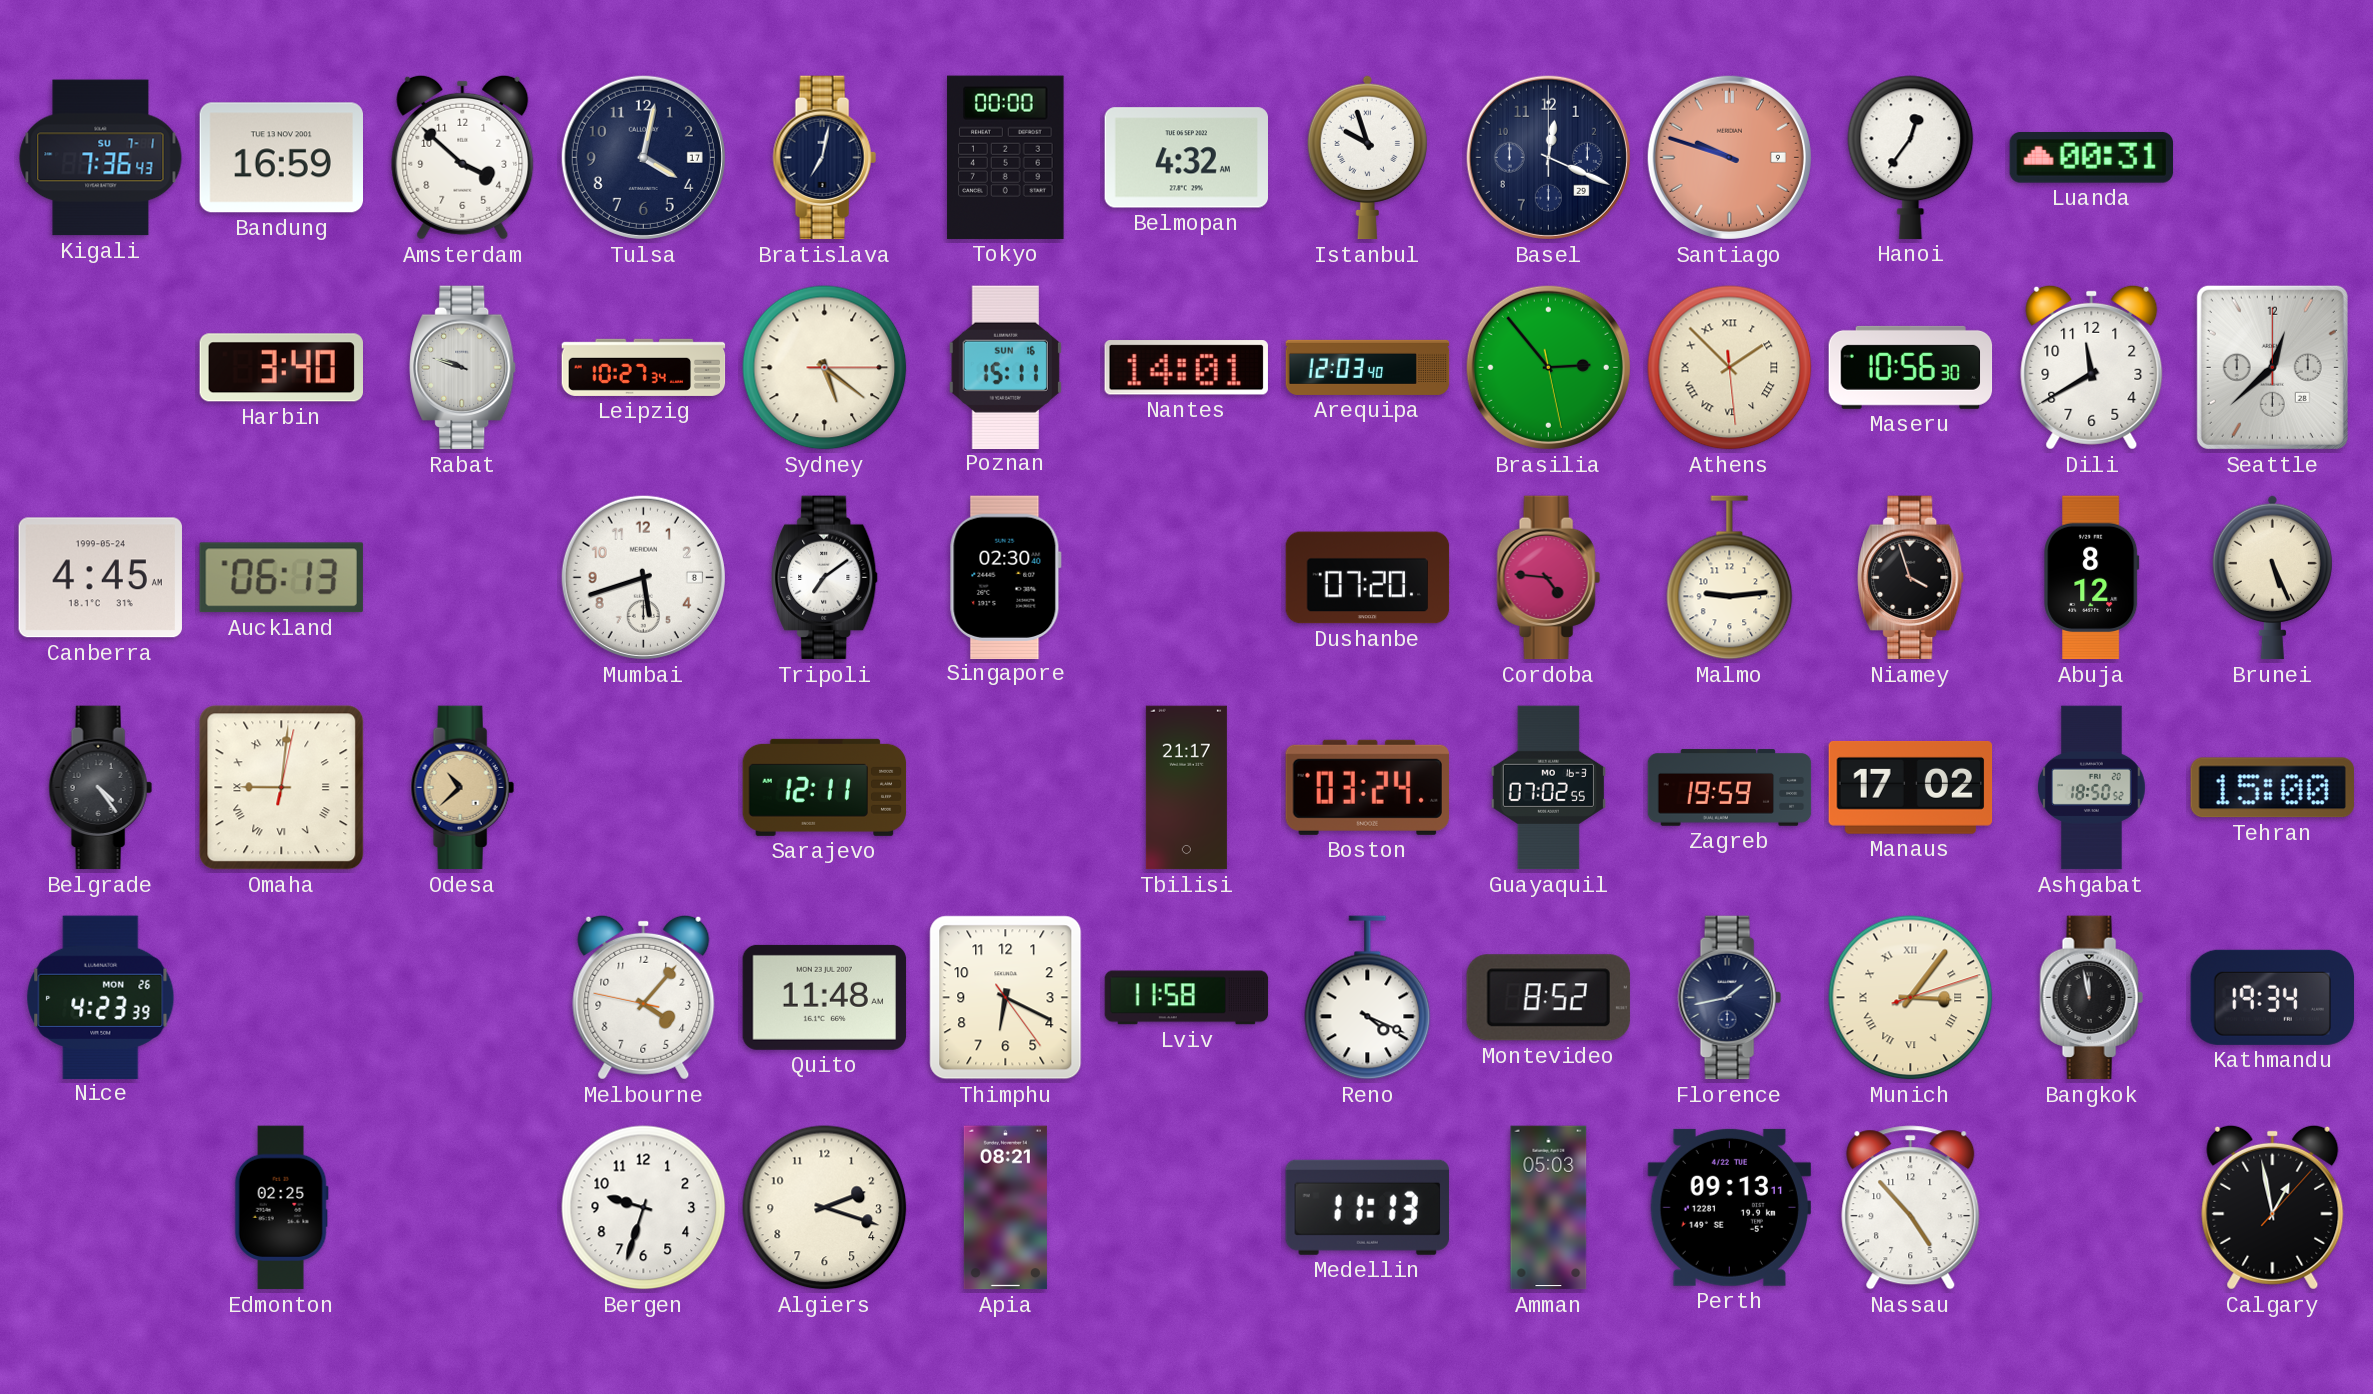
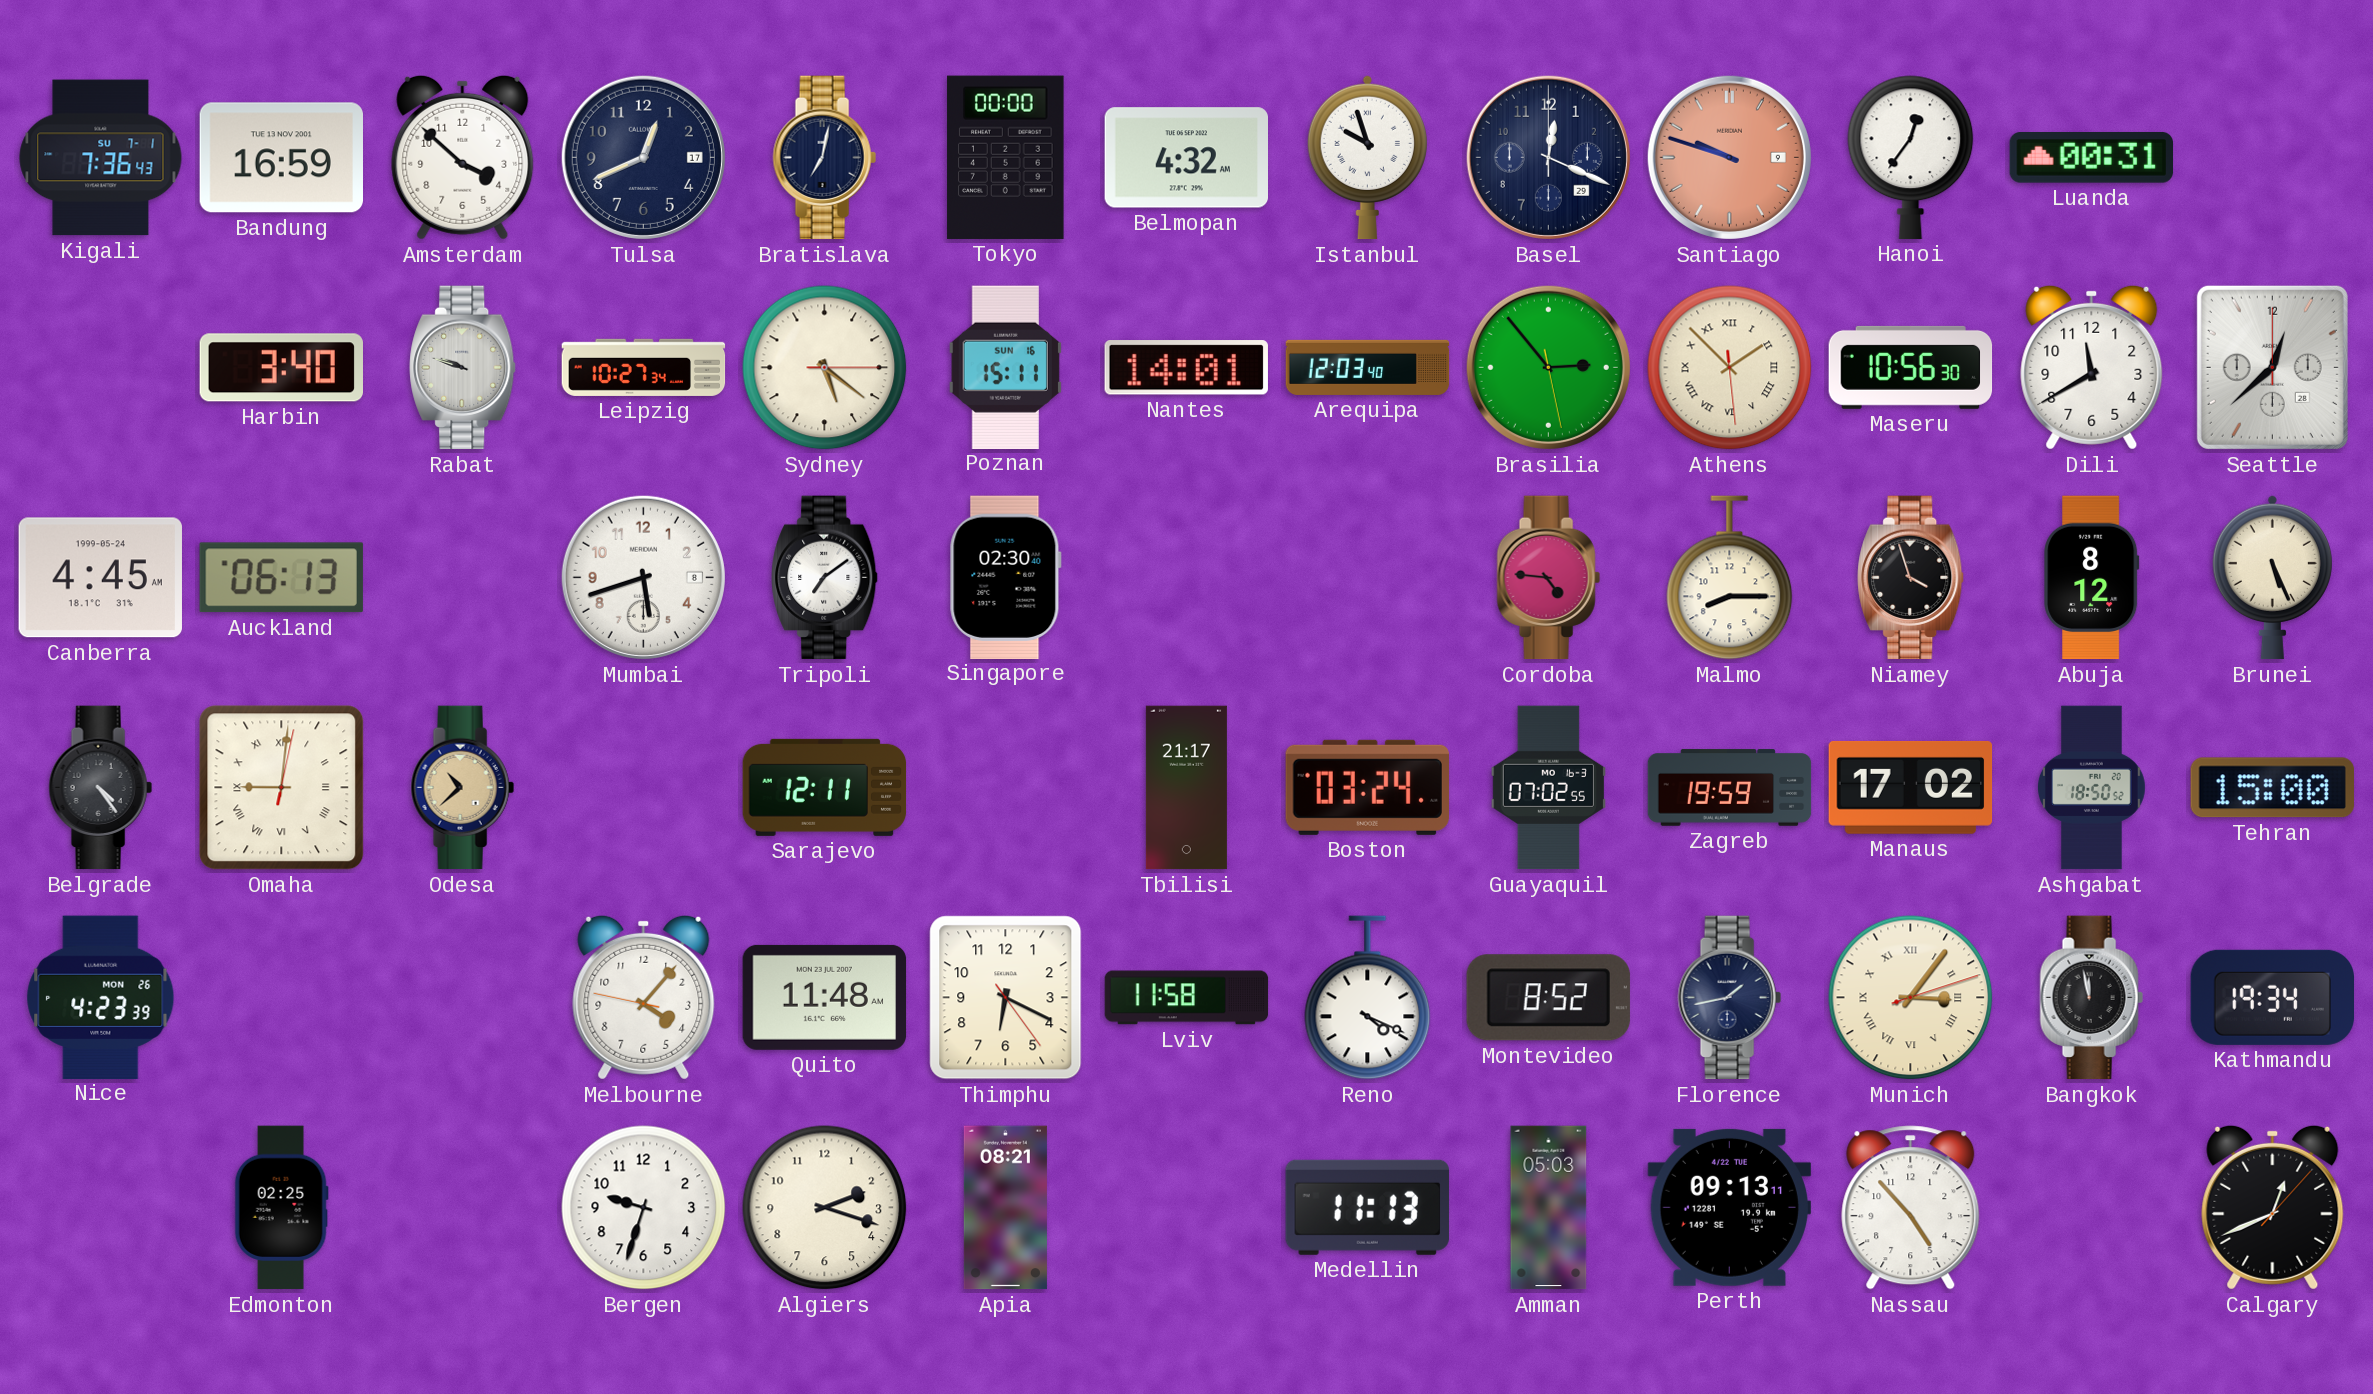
Tulsa: 4:02 -> 12:41 (643, 157)
Dushanbe: 07:20 -> none (1368, 578)
Malmo: 9:14 -> 8:15 (1730, 578)
Calgary: 12:58 -> 12:41 (2273, 1207)
